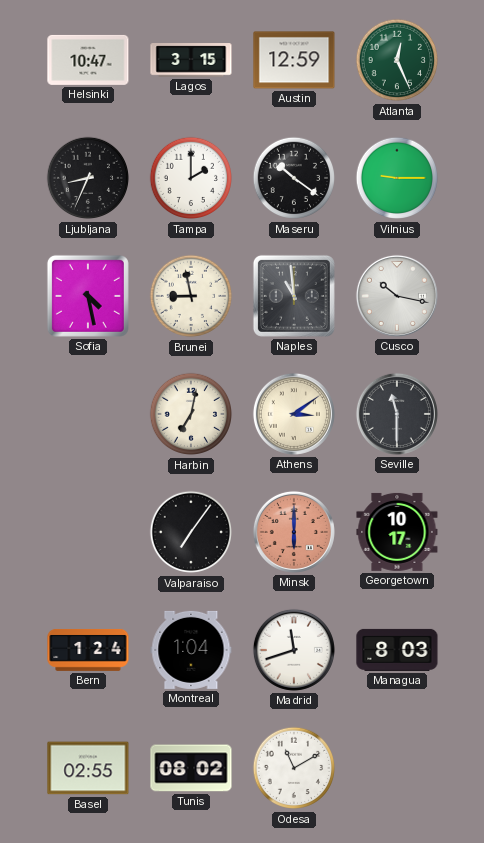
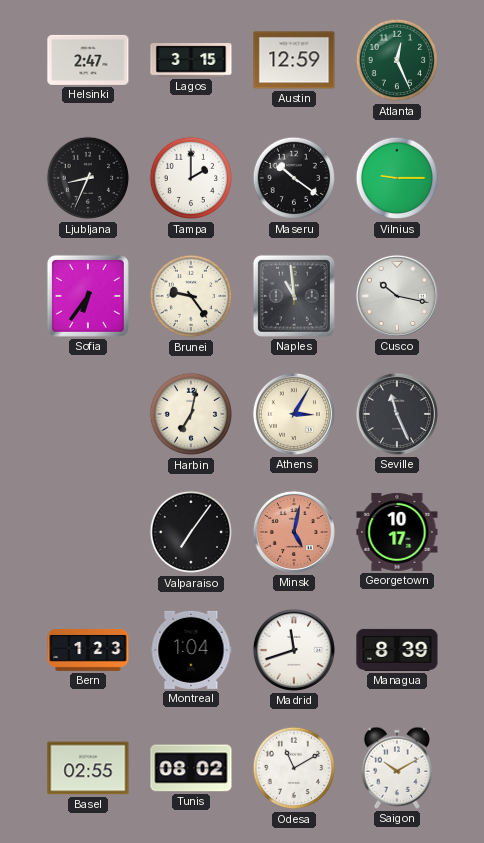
Helsinki: 10:47 -> 2:47 (88, 60)
Sofia: 4:28 -> 6:36 (88, 296)
Brunei: 8:58 -> 9:24 (191, 296)
Athens: 3:09 -> 3:05 (294, 414)
Seville: 11:30 -> 11:26 (397, 414)
Minsk: 6:00 -> 5:02 (294, 532)
Bern: 1:24 -> 1:23 (88, 650)
Managua: 8:03 -> 8:39 (397, 650)
Saigon: none -> 10:10 (396, 768)
